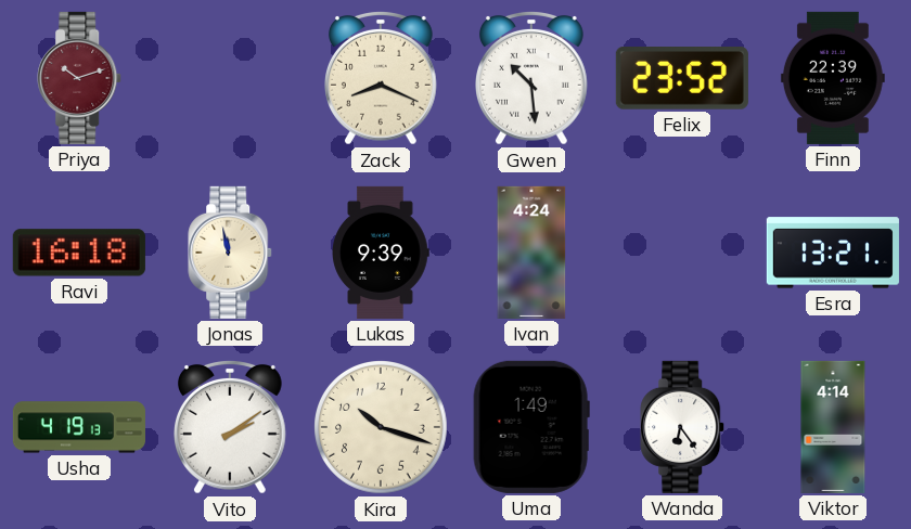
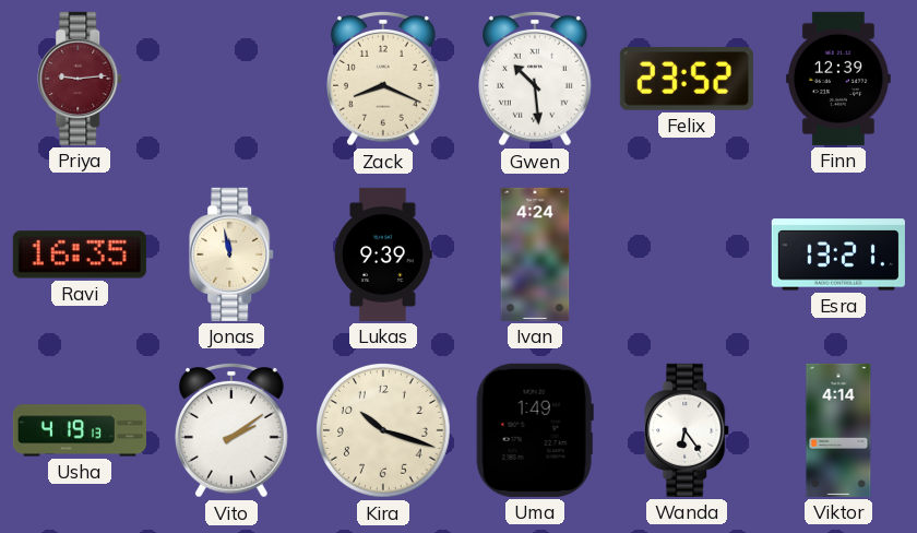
Priya: 10:12 -> 9:14 (81, 79)
Finn: 22:39 -> 12:39 (838, 79)
Ravi: 16:18 -> 16:35 (80, 254)
